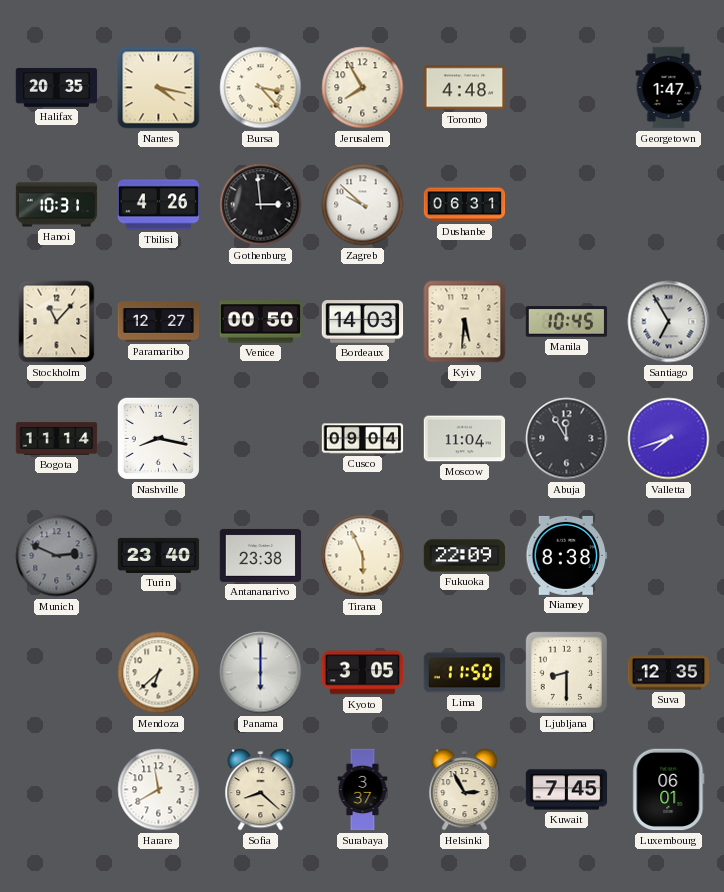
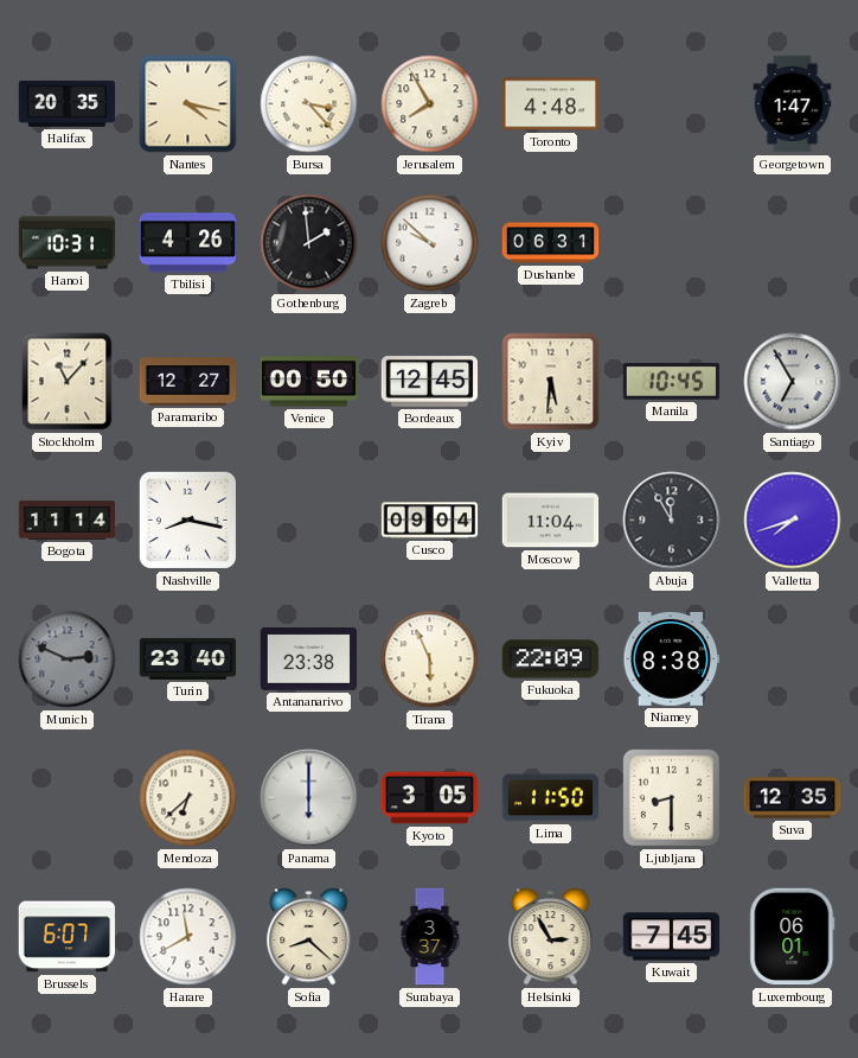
Gothenburg: 2:59 -> 1:59 (309, 243)
Bordeaux: 14:03 -> 12:45 (430, 382)
Brussels: none -> 6:07 (68, 937)
